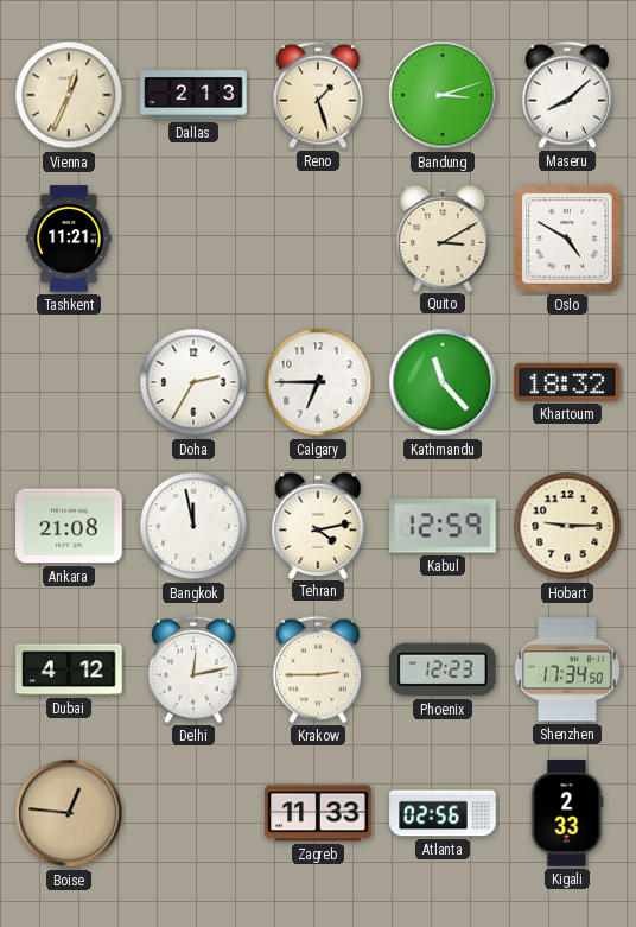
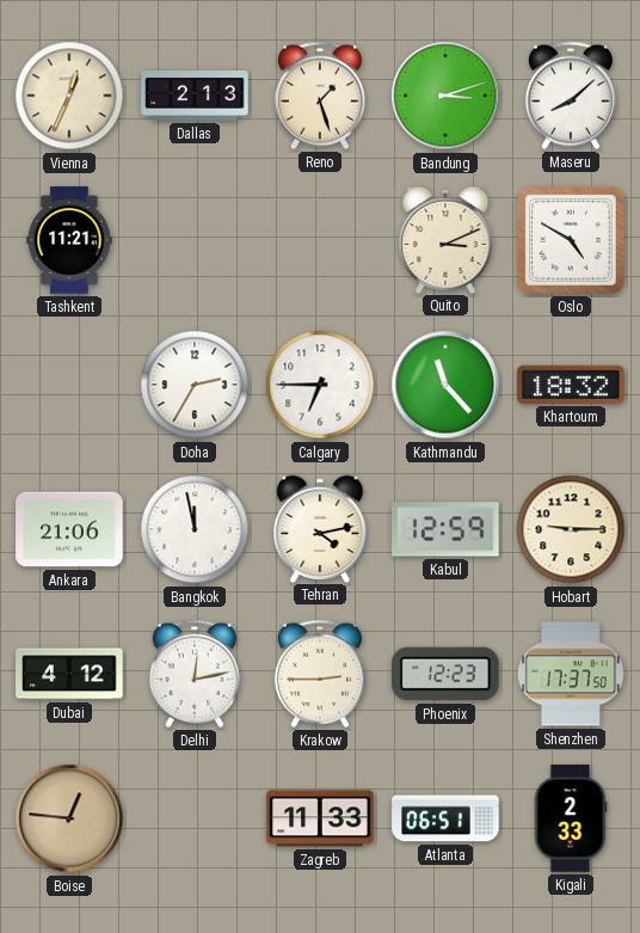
Quito: 3:10 -> 3:11 (445, 239)
Ankara: 21:08 -> 21:06 (69, 529)
Shenzhen: 17:34 -> 17:37 (571, 674)
Atlanta: 02:56 -> 06:51 (445, 818)
